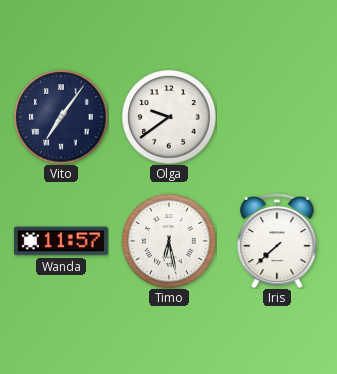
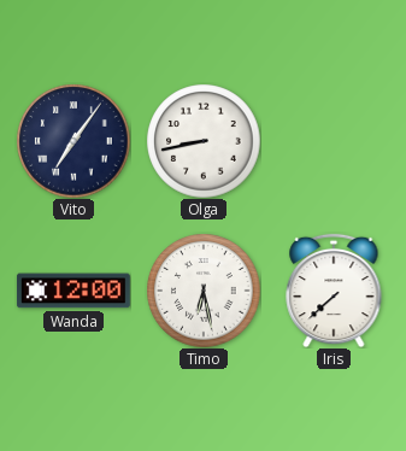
Olga: 9:39 -> 8:43 (204, 141)
Wanda: 11:57 -> 12:00 (73, 291)
